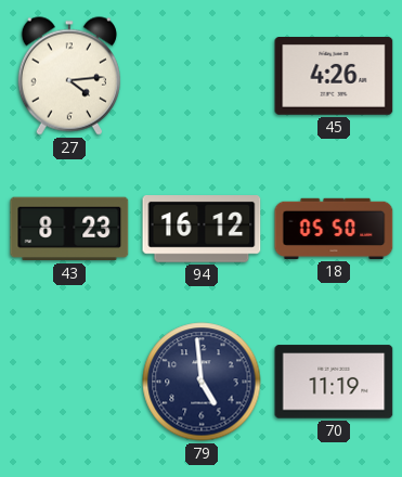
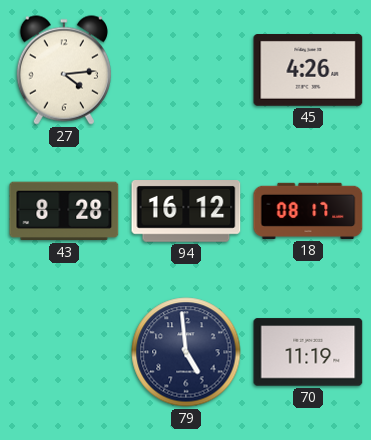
43: 8:23 -> 8:28 (64, 211)
18: 05:50 -> 08:17 (308, 211)
